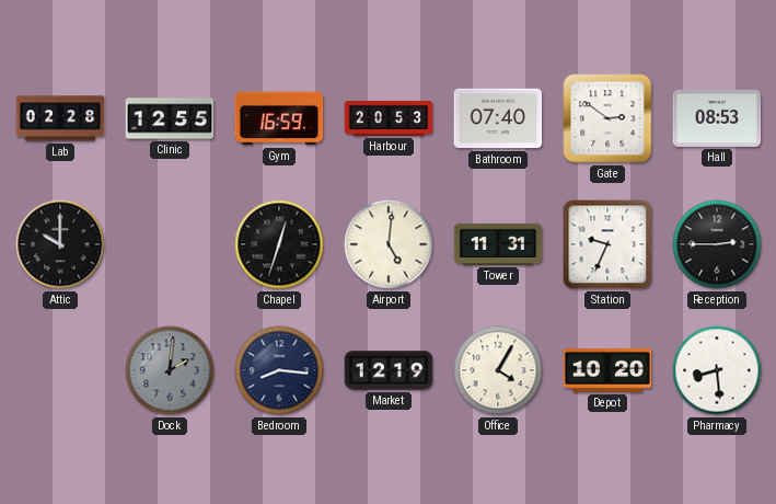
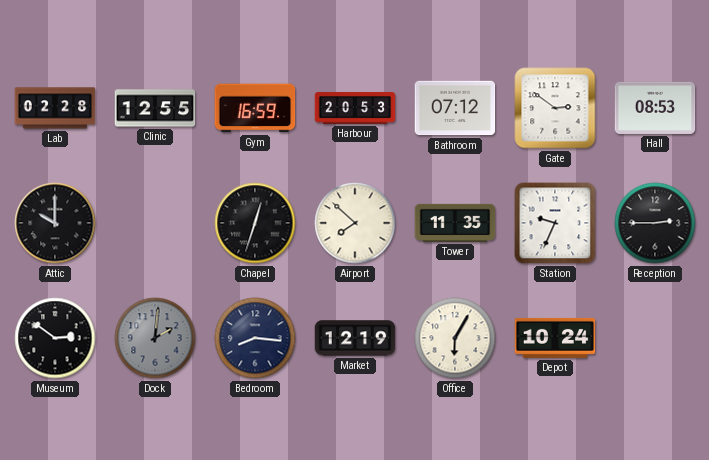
Bathroom: 07:40 -> 07:12 (455, 108)
Airport: 5:01 -> 7:52 (355, 223)
Tower: 11:31 -> 11:35 (455, 223)
Museum: none -> 2:51 (55, 338)
Office: 4:05 -> 6:05 (455, 338)
Depot: 10:20 -> 10:24 (555, 338)
Pharmacy: 8:29 -> none (717, 370)
